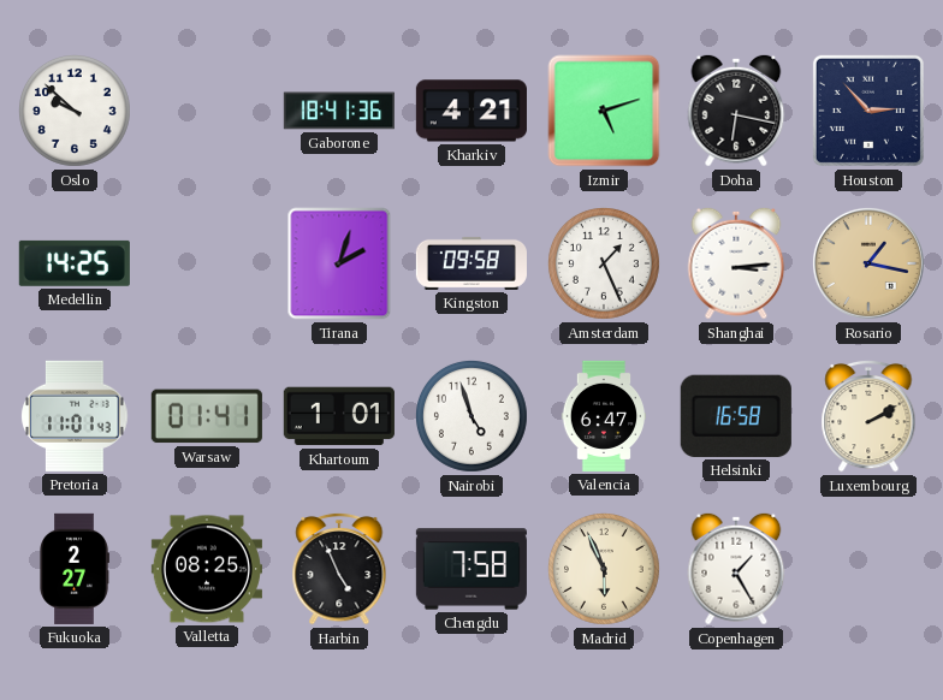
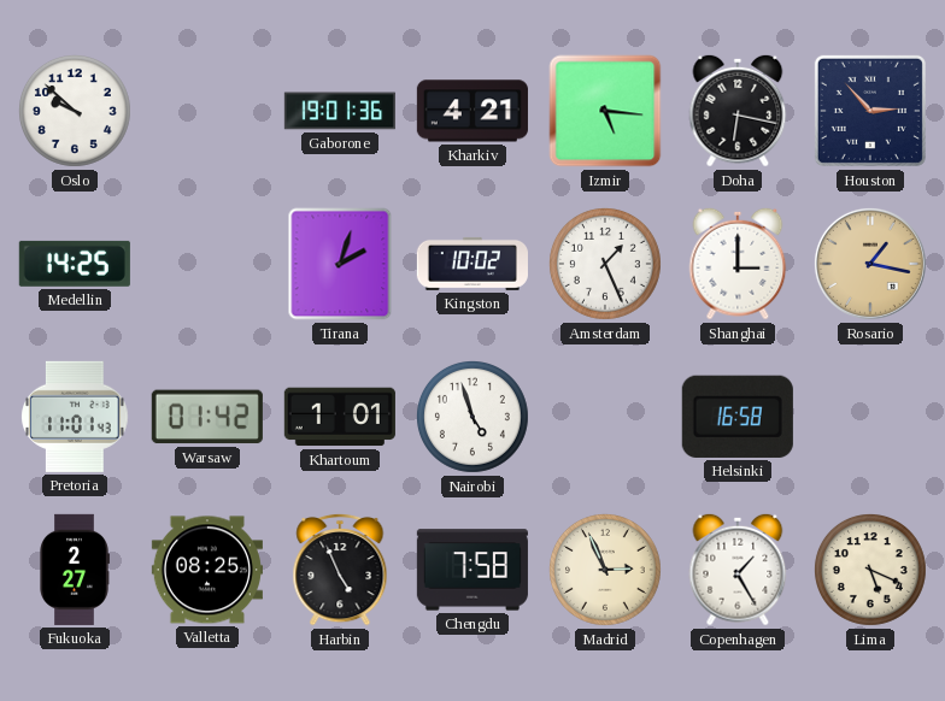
Gaborone: 18:41 -> 19:01 (340, 111)
Izmir: 5:12 -> 5:16 (605, 111)
Kingston: 09:58 -> 10:02 (472, 264)
Shanghai: 3:14 -> 3:00 (738, 264)
Warsaw: 01:41 -> 01:42 (207, 417)
Valencia: 6:47 -> none (604, 416)
Luxembourg: 2:10 -> none (868, 416)
Madrid: 5:56 -> 2:56 (605, 570)
Lima: none -> 5:19 (870, 570)
